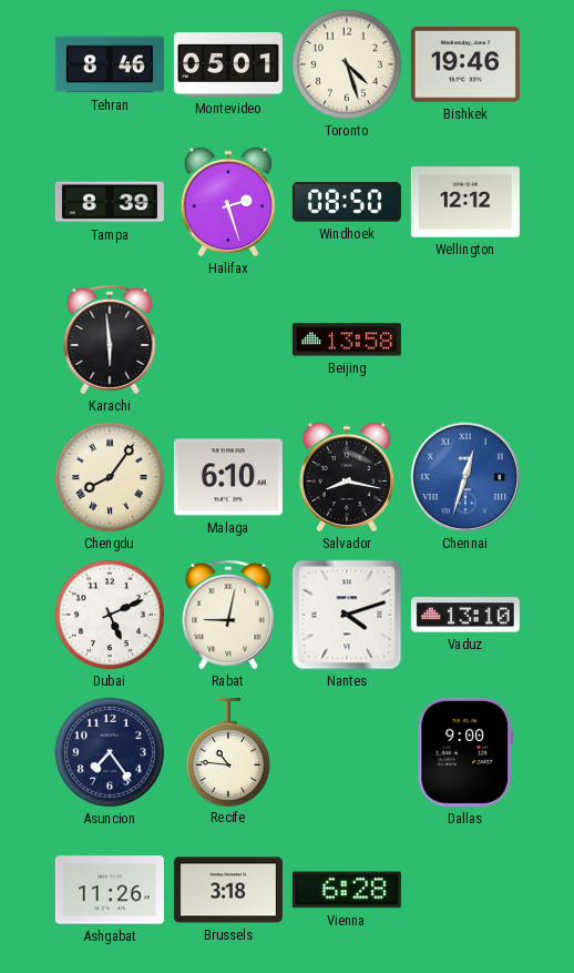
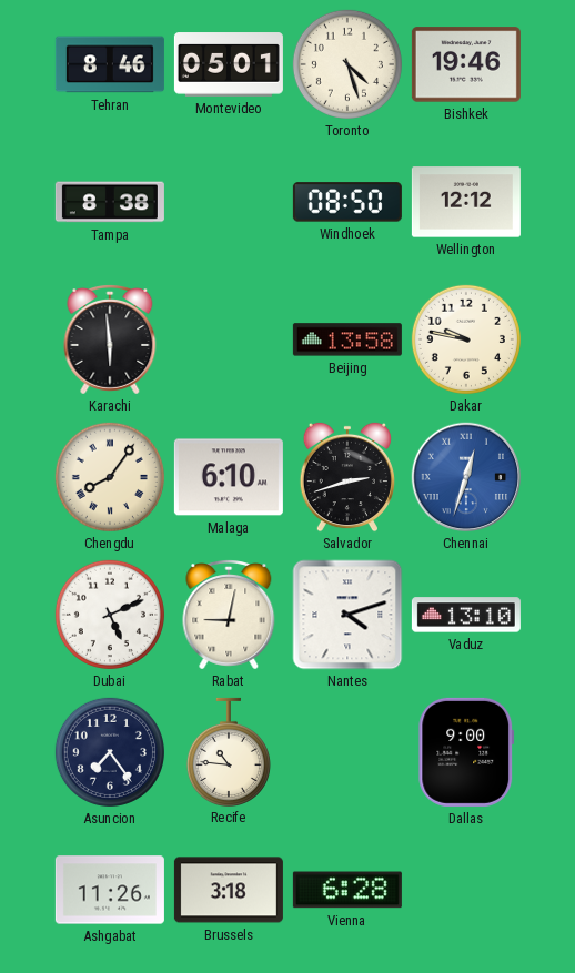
Tampa: 8:39 -> 8:38 (110, 202)
Halifax: 2:27 -> none (227, 202)
Dakar: none -> 9:47 (466, 339)
Salvador: 8:17 -> 2:42 (346, 477)
